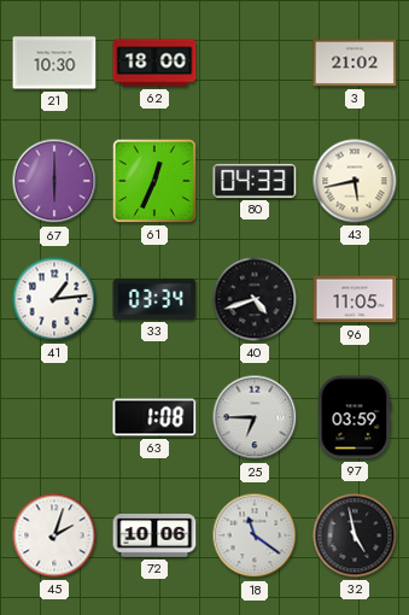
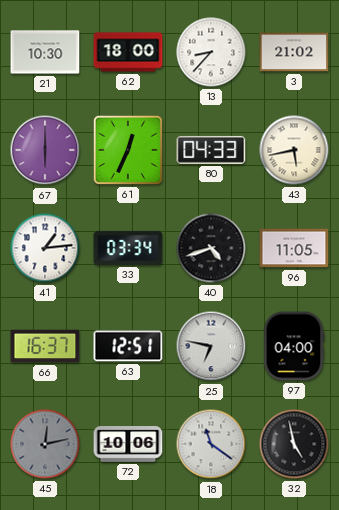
13: none -> 8:37 (211, 52)
66: none -> 16:37 (45, 346)
63: 1:08 -> 12:51 (128, 346)
25: 6:45 -> 6:47 (211, 346)
97: 03:59 -> 04:00 (294, 346)
45: 2:03 -> 12:13 (45, 444)
45 dial: white -> grey (45, 444)
